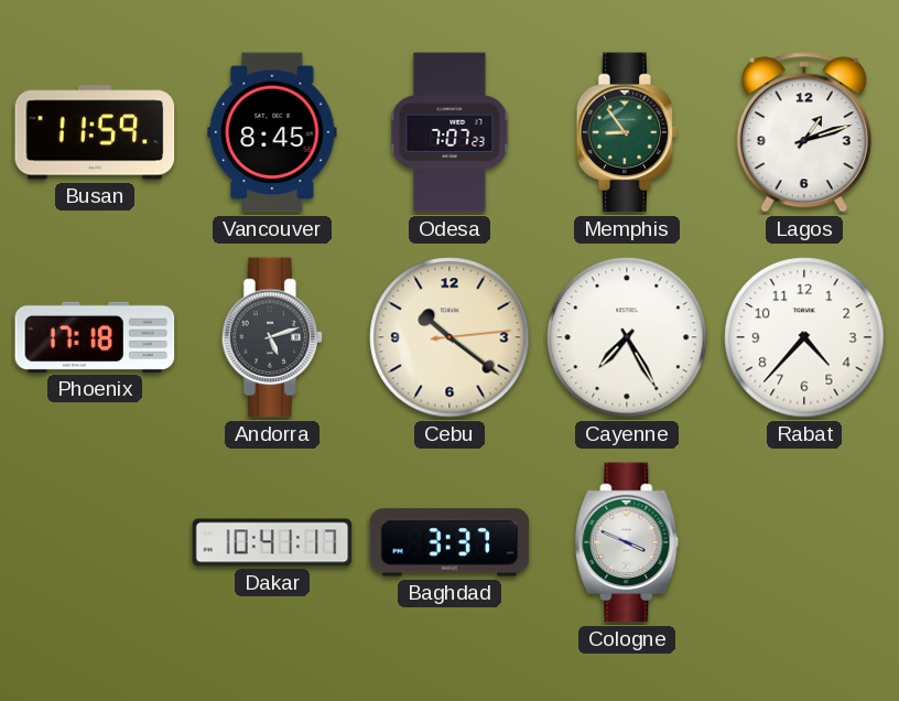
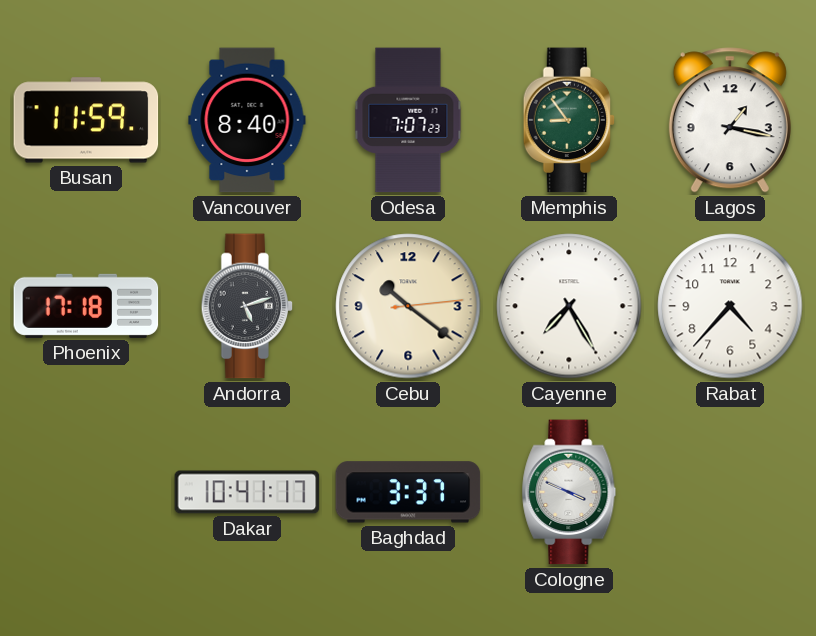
Vancouver: 8:45 -> 8:40 (247, 120)
Lagos: 1:12 -> 1:17 (730, 120)
